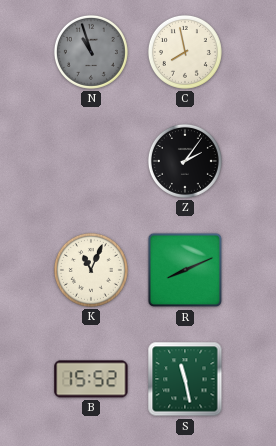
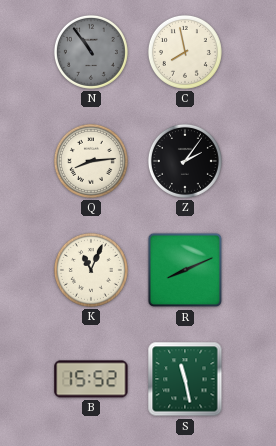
N: 10:57 -> 10:54 (91, 52)
Q: none -> 8:14 (91, 161)
